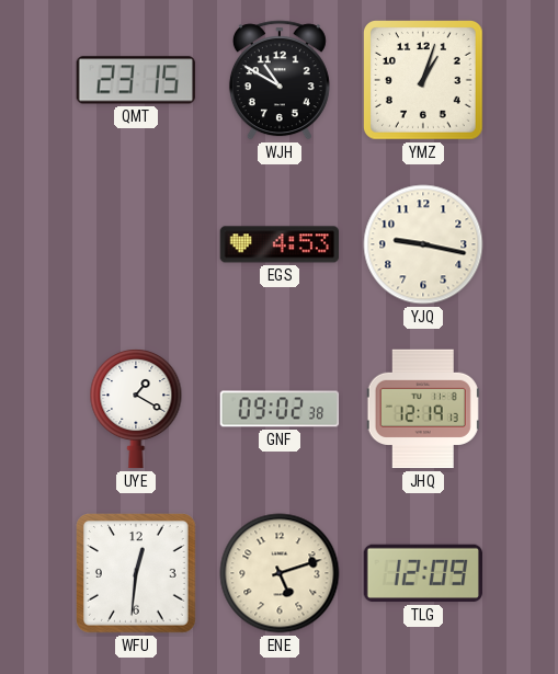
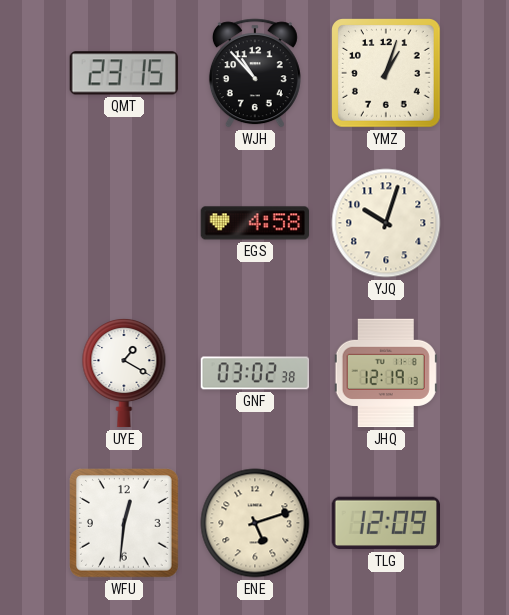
WJH: 10:50 -> 10:53 (255, 73)
EGS: 4:53 -> 4:58 (254, 223)
YJQ: 9:17 -> 10:03 (386, 223)
GNF: 09:02 -> 03:02 (255, 373)
